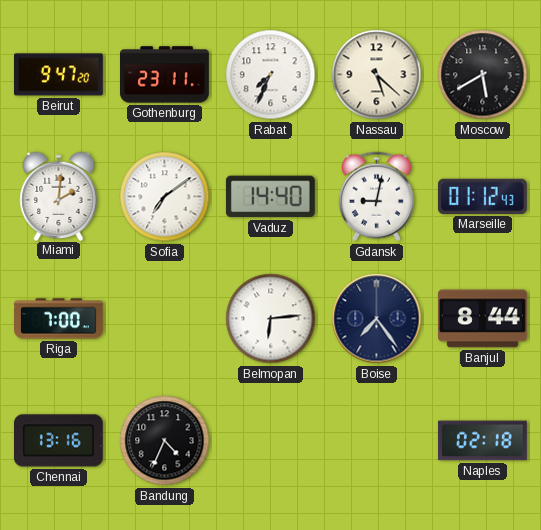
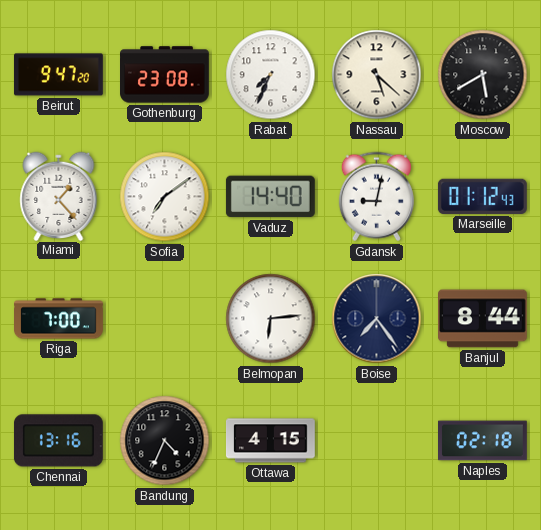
Gothenburg: 23:11 -> 23:08 (165, 75)
Miami: 2:01 -> 1:23 (59, 196)
Ottawa: none -> 4:15 (270, 441)
